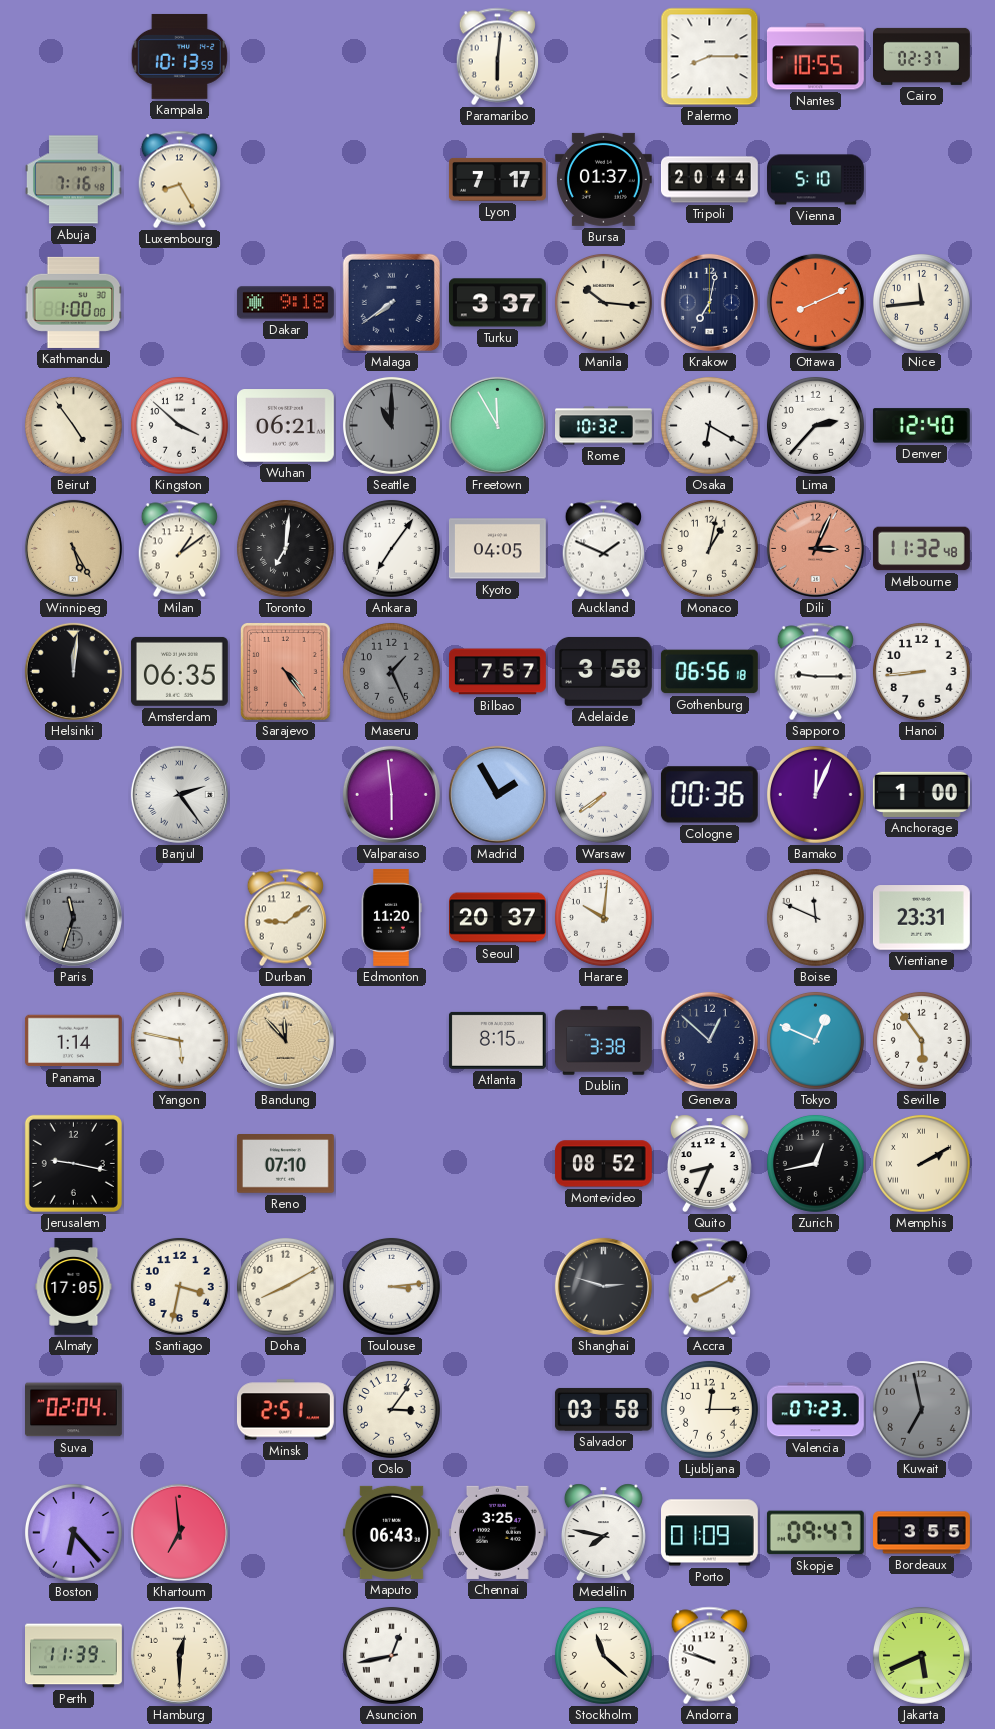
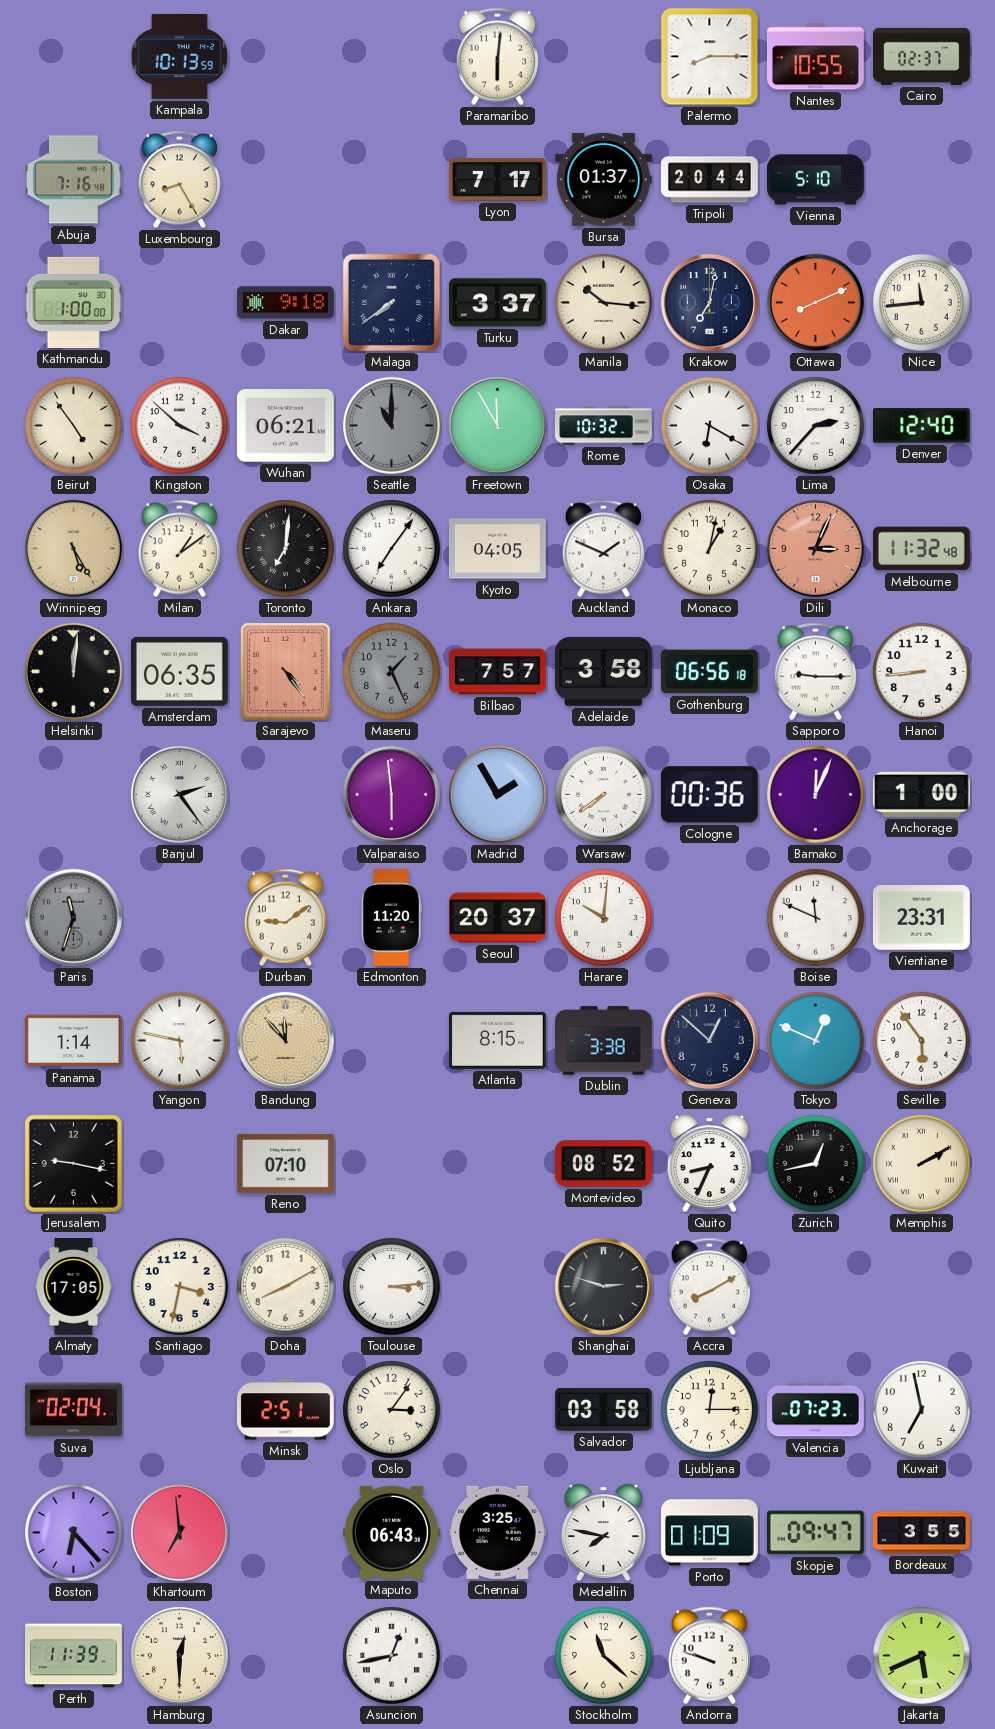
Kuwait dial: grey -> white (921, 1409)
